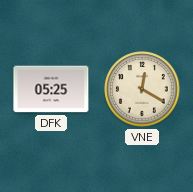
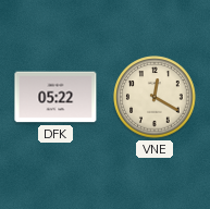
DFK: 05:25 -> 05:22 (55, 97)
